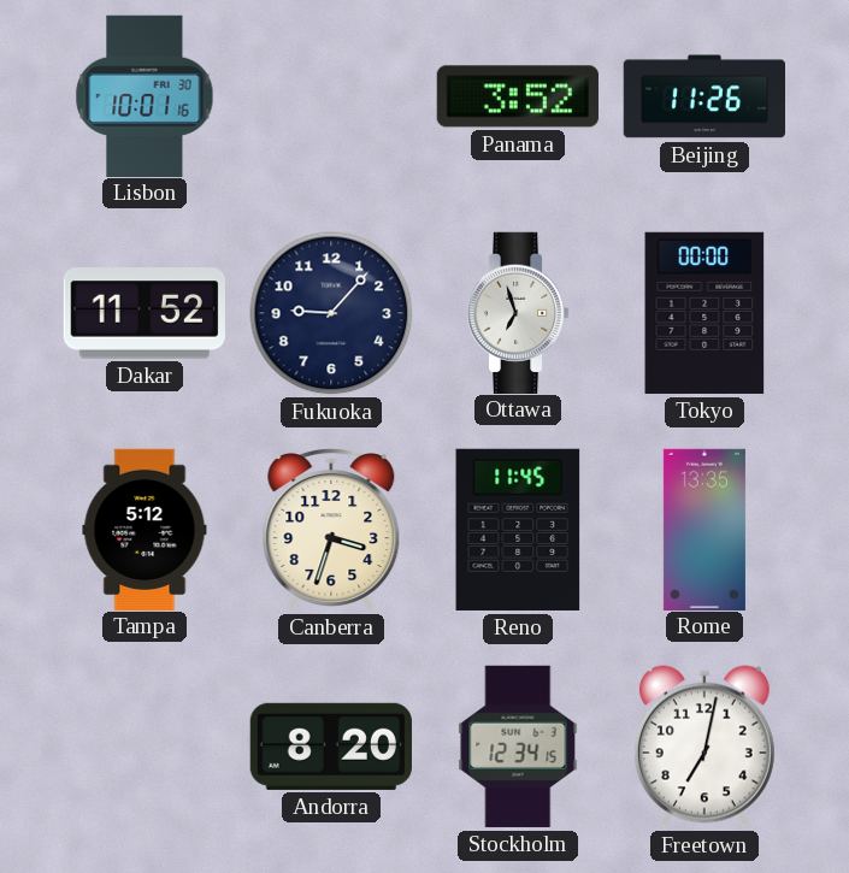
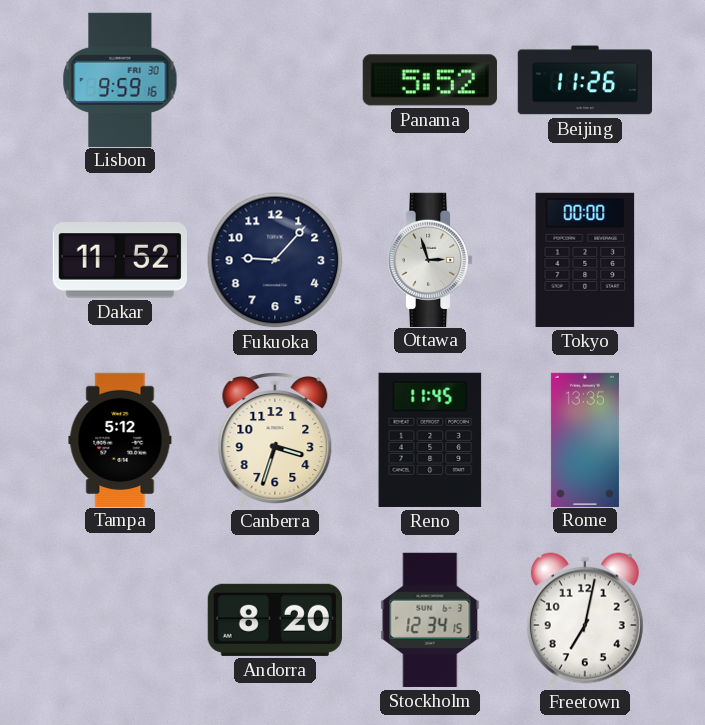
Lisbon: 10:01 -> 9:59 (120, 79)
Panama: 3:52 -> 5:52 (430, 80)
Ottawa: 6:57 -> 2:57 (430, 259)
